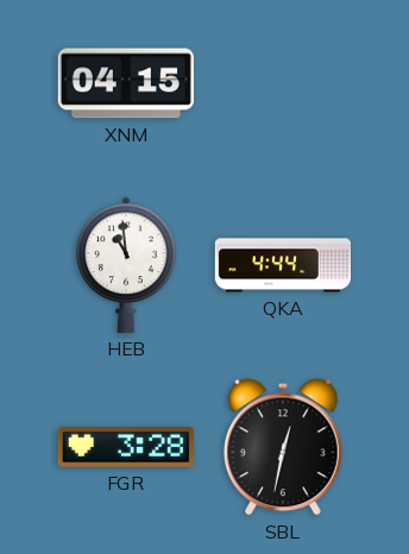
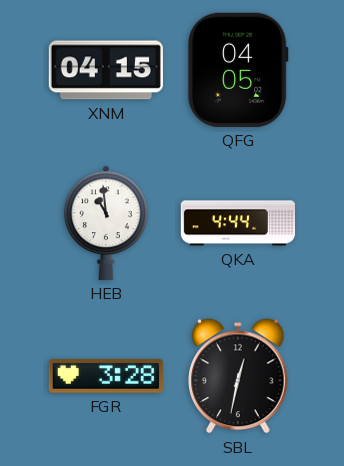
QFG: none -> 04:05 (238, 70)
